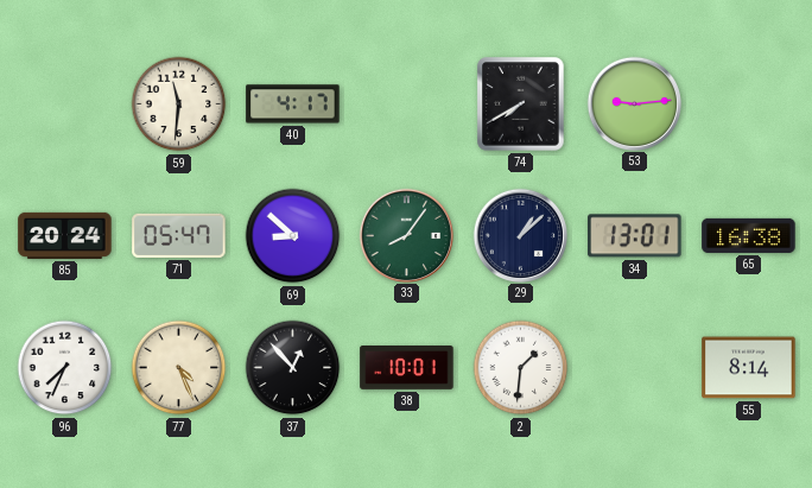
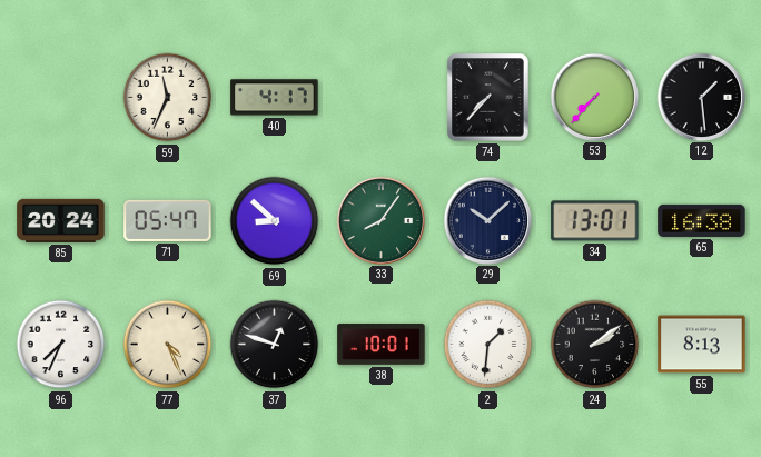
59: 11:31 -> 11:34 (168, 98)
74: 7:40 -> 7:37 (488, 98)
53: 9:14 -> 7:37 (594, 97)
12: none -> 1:29 (701, 97)
29: 1:08 -> 10:08 (487, 220)
37: 12:53 -> 12:48 (275, 345)
24: none -> 2:09 (595, 345)
55: 8:14 -> 8:13 (702, 345)
